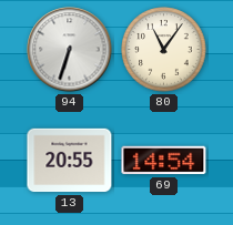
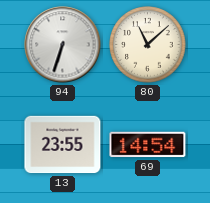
80: 11:06 -> 11:08 (148, 45)
13: 20:55 -> 23:55 (63, 145)
